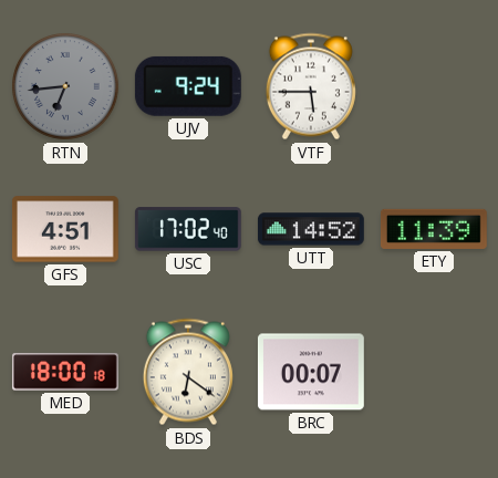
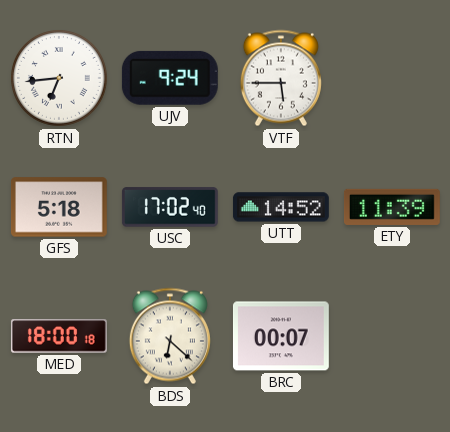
RTN dial: grey -> white (60, 79)
GFS: 4:51 -> 5:18 (59, 207)
BDS: 6:21 -> 6:22 (170, 336)
